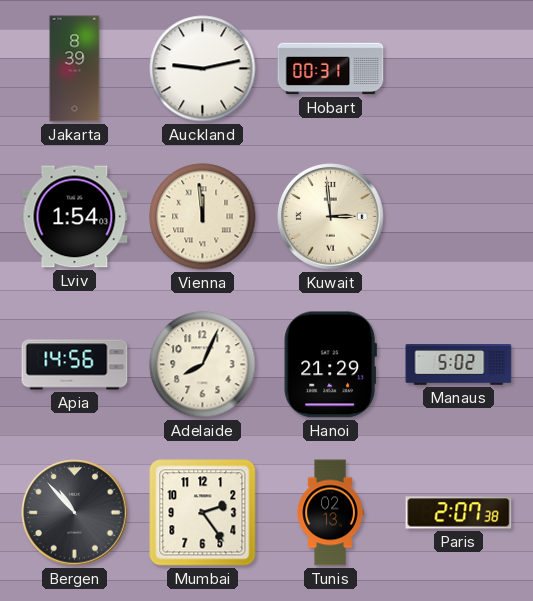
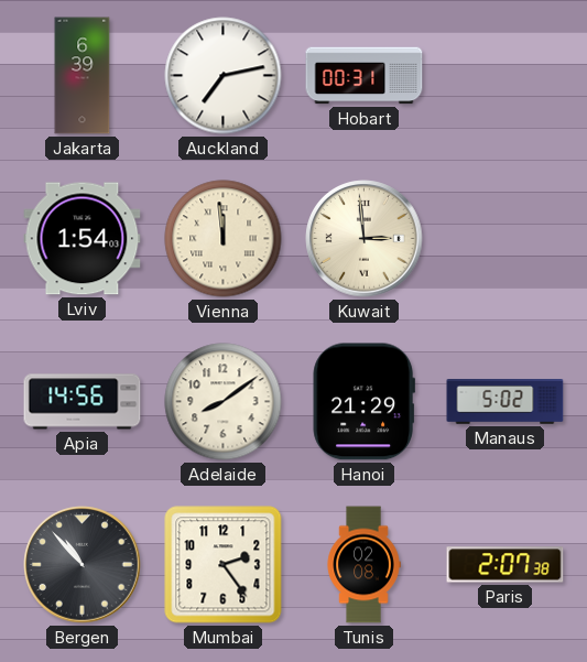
Jakarta: 8:39 -> 6:39 (83, 76)
Auckland: 9:13 -> 7:13 (224, 76)
Adelaide: 8:04 -> 8:09 (224, 402)
Tunis: 02:13 -> 02:08 (363, 565)
